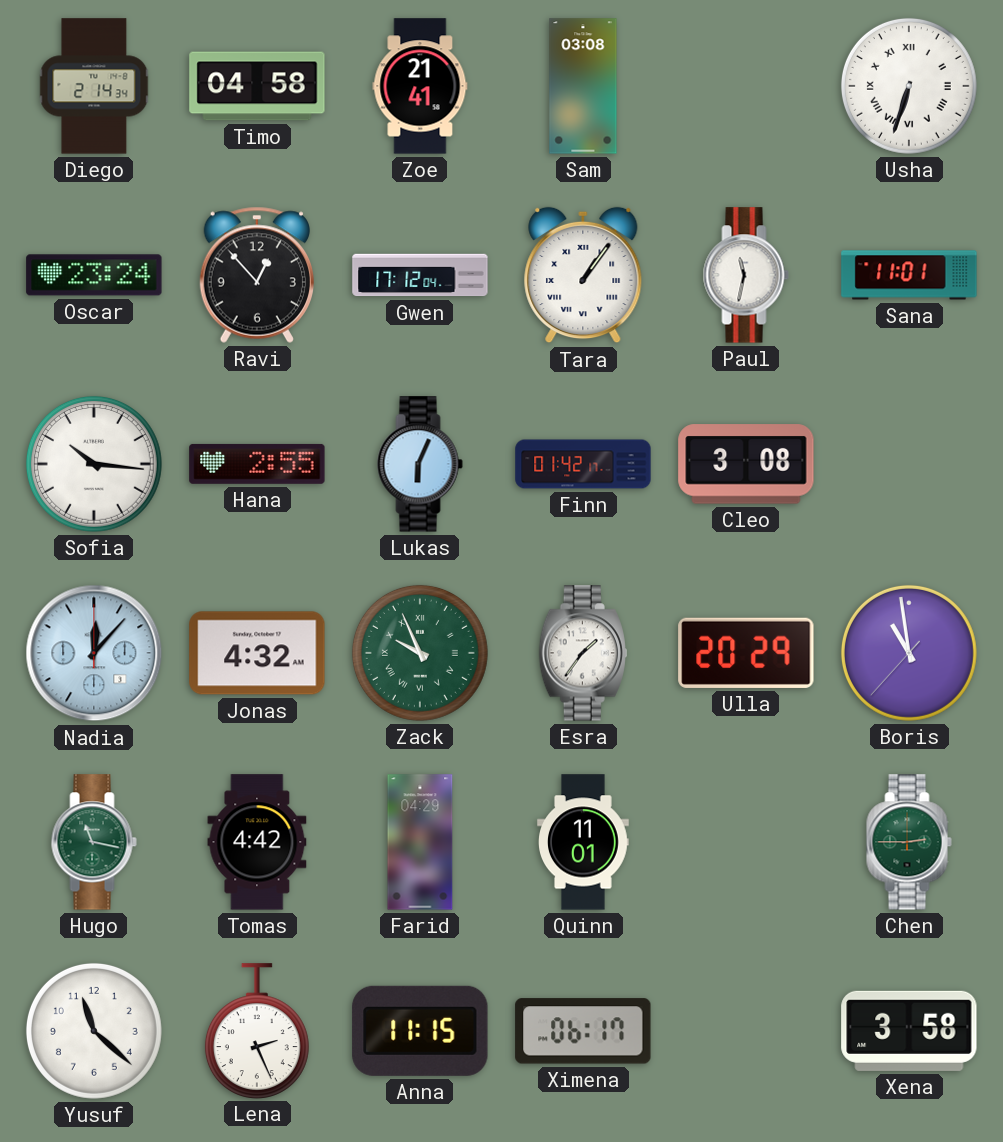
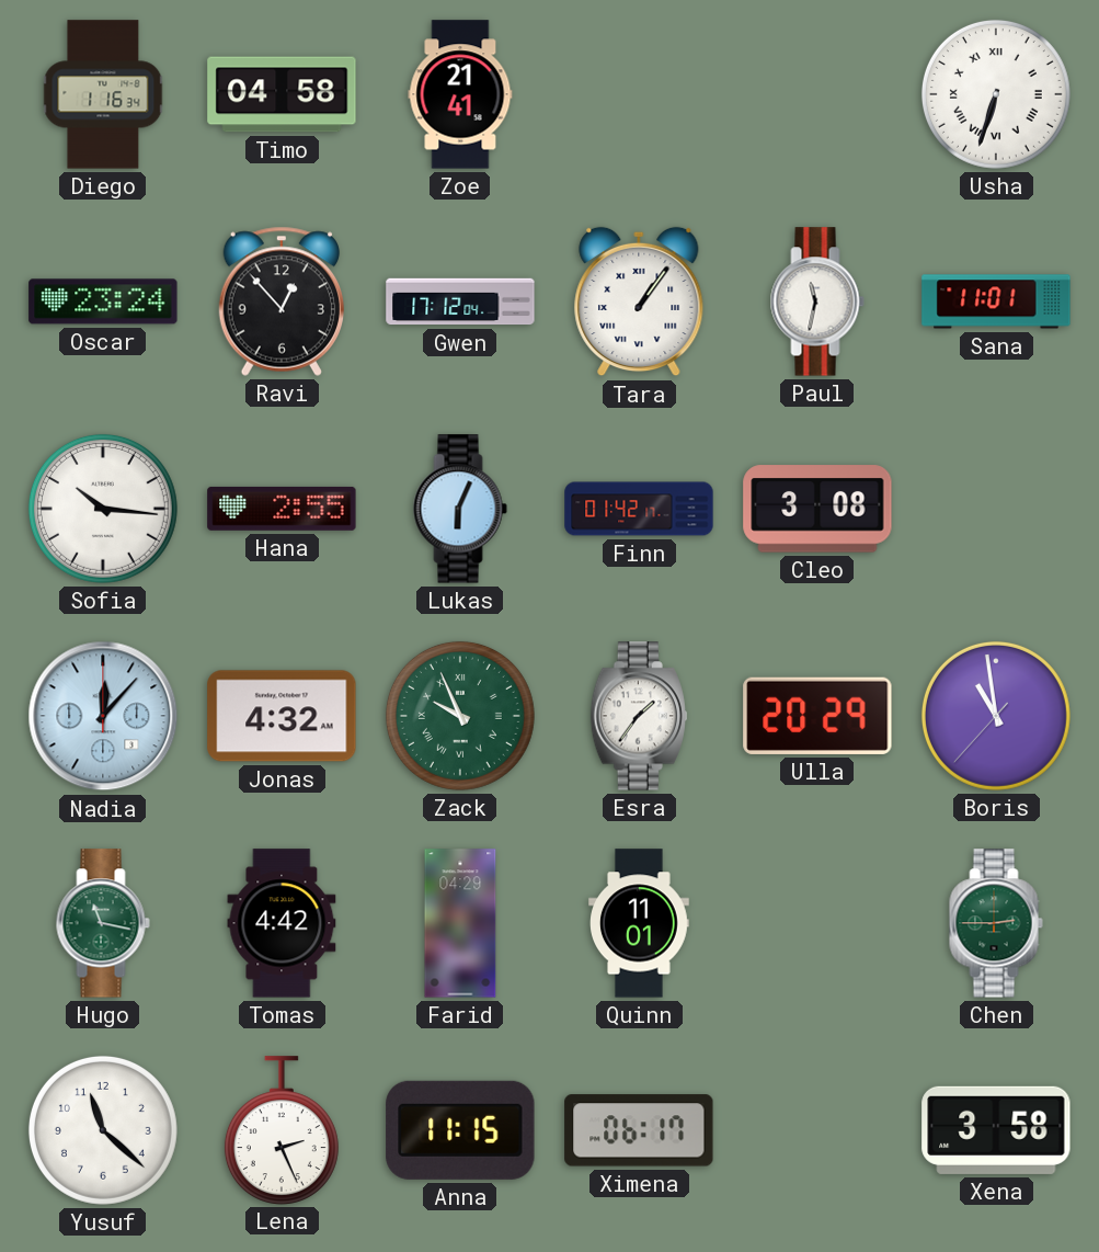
Diego: 2:14 -> 1:16 (103, 94)
Sam: 03:08 -> none (583, 86)
